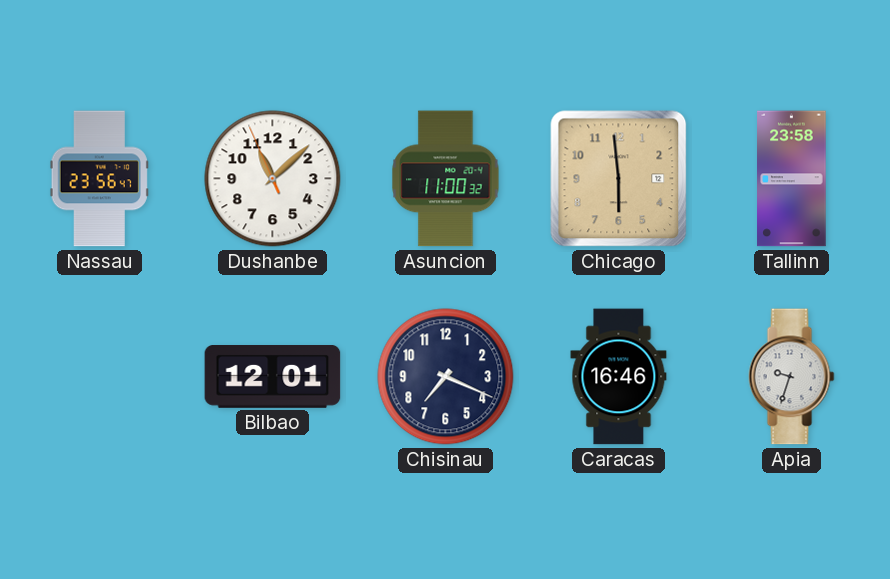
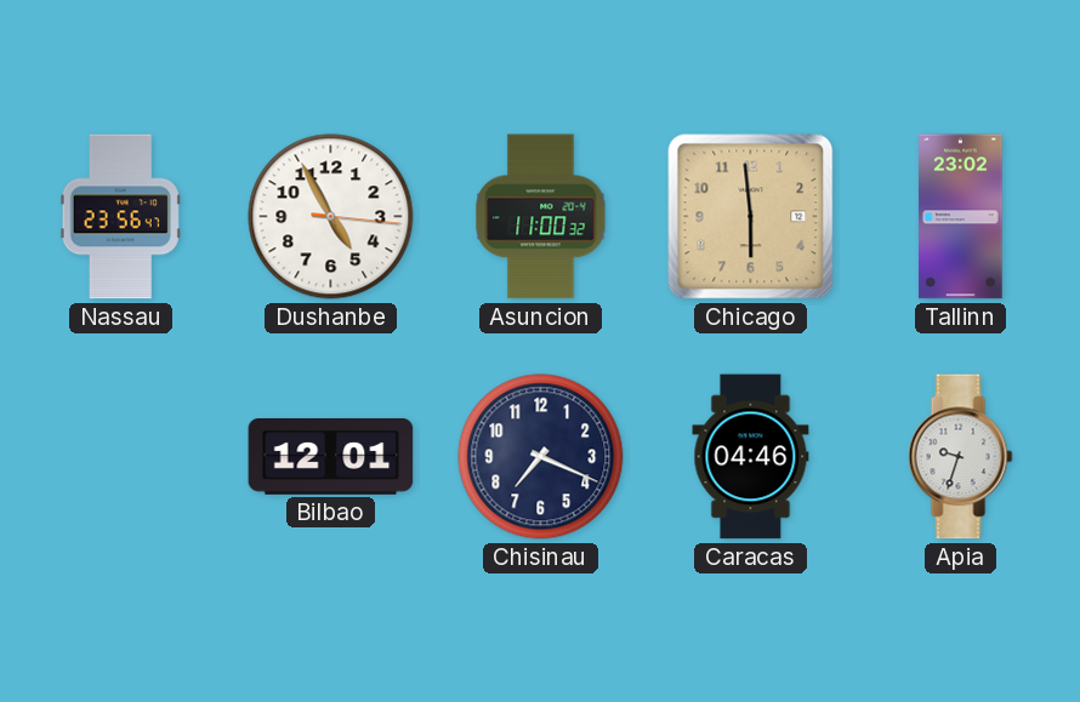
Dushanbe: 11:07 -> 4:55 (331, 217)
Tallinn: 23:58 -> 23:02 (961, 217)
Caracas: 16:46 -> 04:46 (751, 457)
